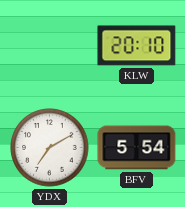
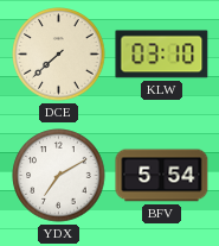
DCE: none -> 7:38 (59, 55)
KLW: 20:10 -> 03:10 (162, 55)
